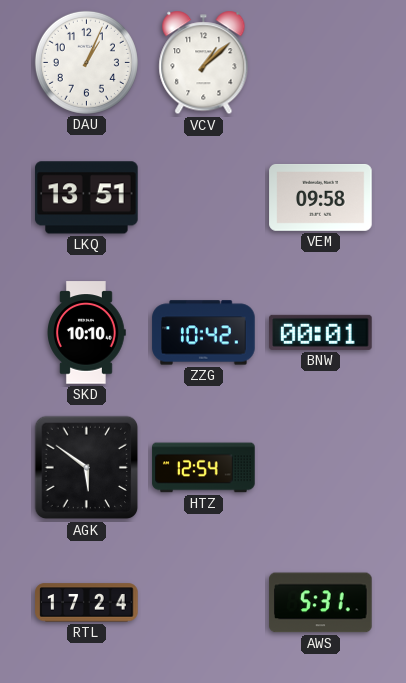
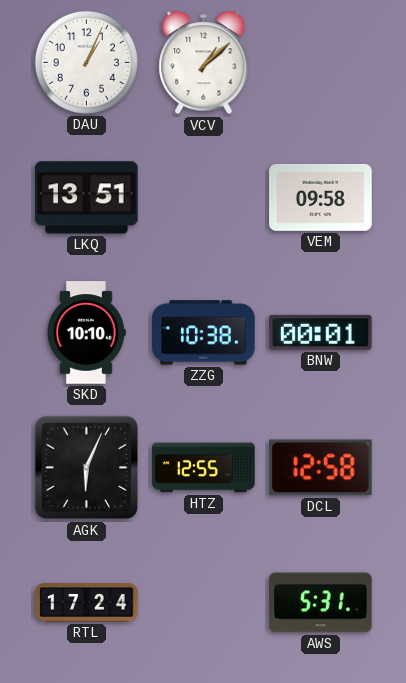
ZZG: 10:42 -> 10:38 (204, 333)
AGK: 5:51 -> 6:04 (87, 468)
HTZ: 12:54 -> 12:55 (204, 468)
DCL: none -> 12:58 (321, 468)
